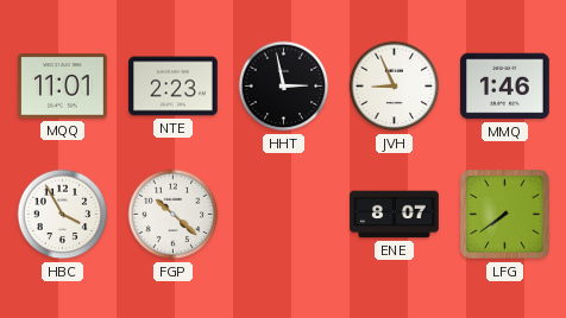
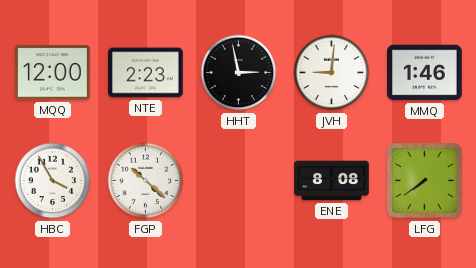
MQQ: 11:01 -> 12:00 (53, 73)
JVH: 8:56 -> 9:01 (332, 73)
ENE: 8:07 -> 8:08 (332, 181)
